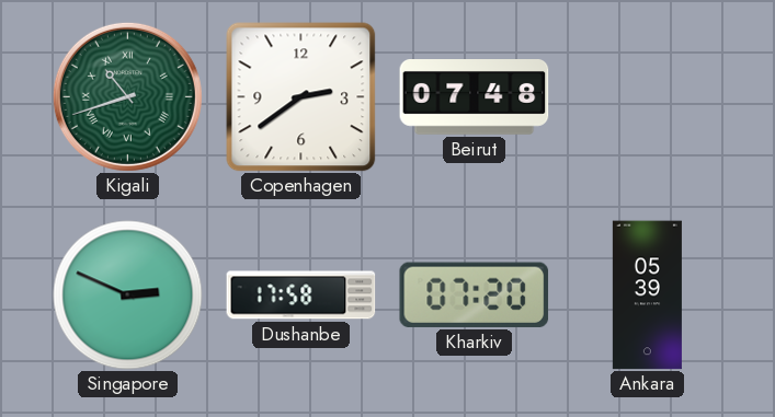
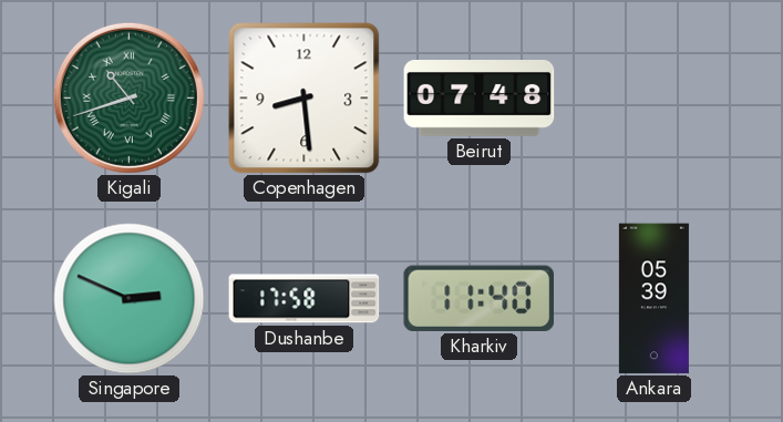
Copenhagen: 2:39 -> 8:29 (305, 99)
Kharkiv: 07:20 -> 11:40 (480, 298)
